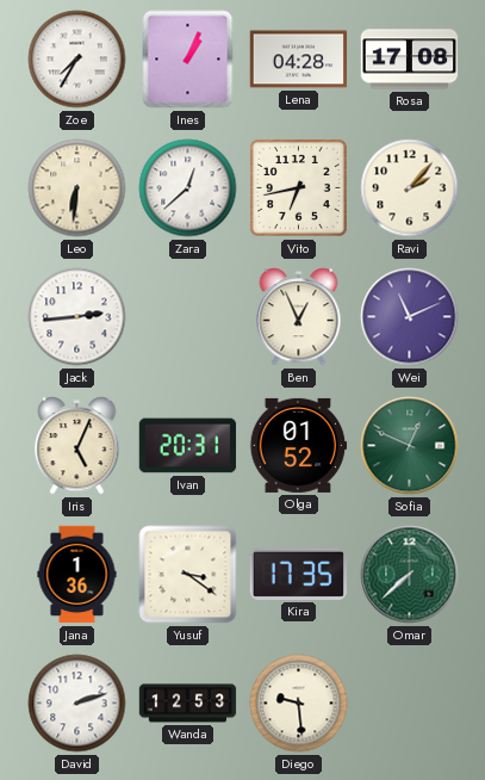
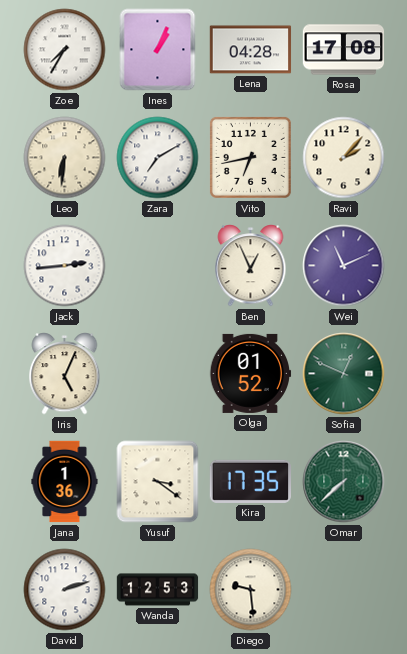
Zara: 12:38 -> 7:10 (158, 158)
Ivan: 20:31 -> none (188, 446)
